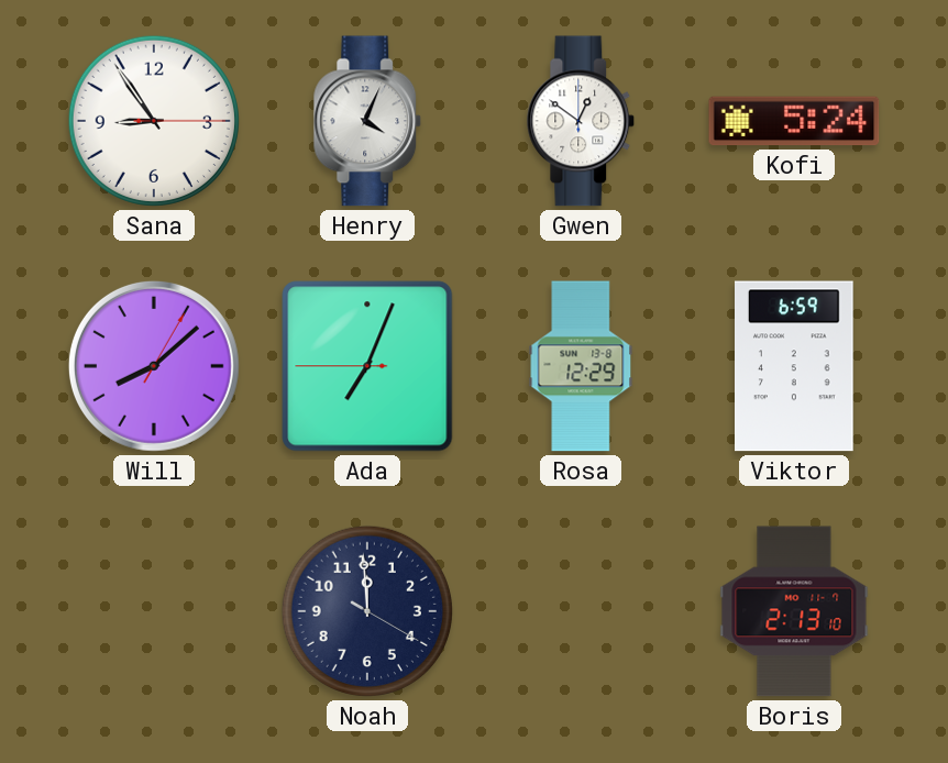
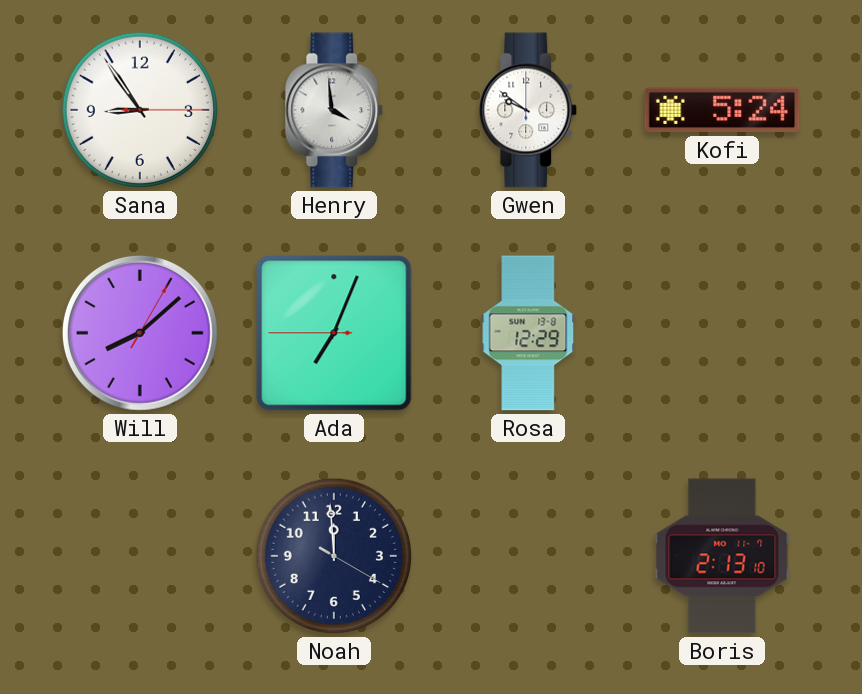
Henry: 4:04 -> 3:59 (334, 110)
Gwen: 12:51 -> 9:51 (528, 110)
Viktor: 6:59 -> none (795, 366)
